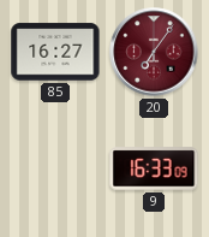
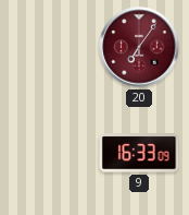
85: 16:27 -> none (55, 52)
